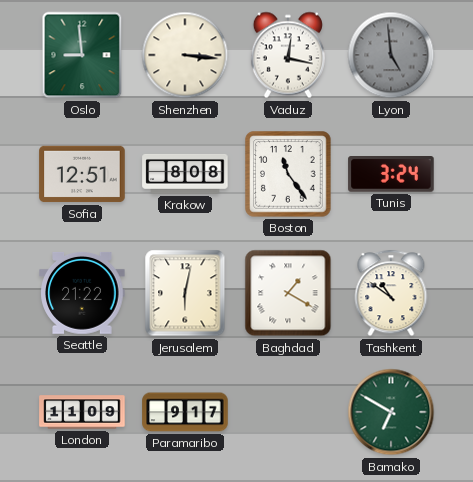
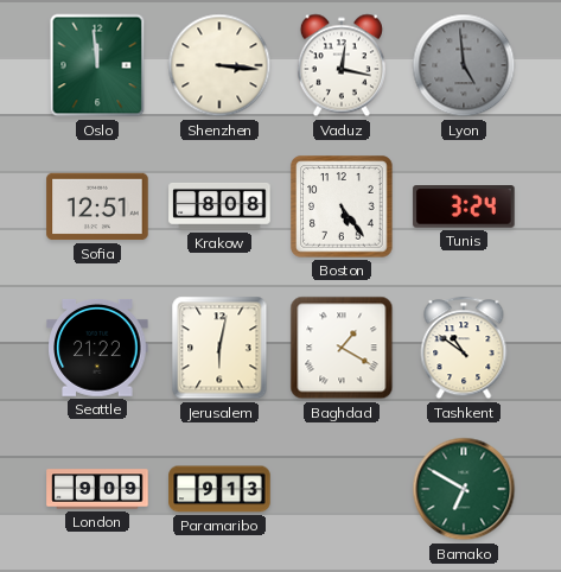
Oslo: 8:59 -> 11:59 (97, 65)
Boston: 11:24 -> 5:24 (342, 206)
London: 11:09 -> 9:09 (97, 489)
Paramaribo: 9:17 -> 9:13 (219, 489)
